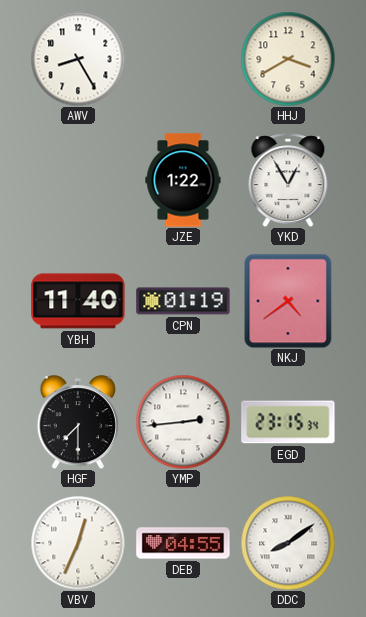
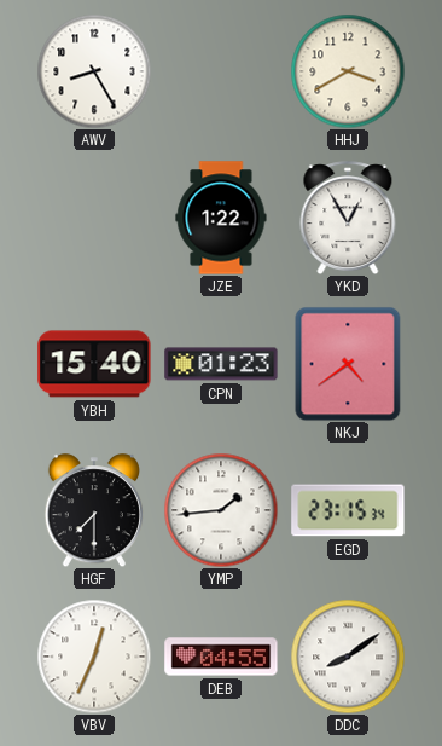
YBH: 11:40 -> 15:40 (94, 364)
CPN: 01:19 -> 01:23 (221, 364)
YMP: 2:44 -> 1:44 (221, 510)
